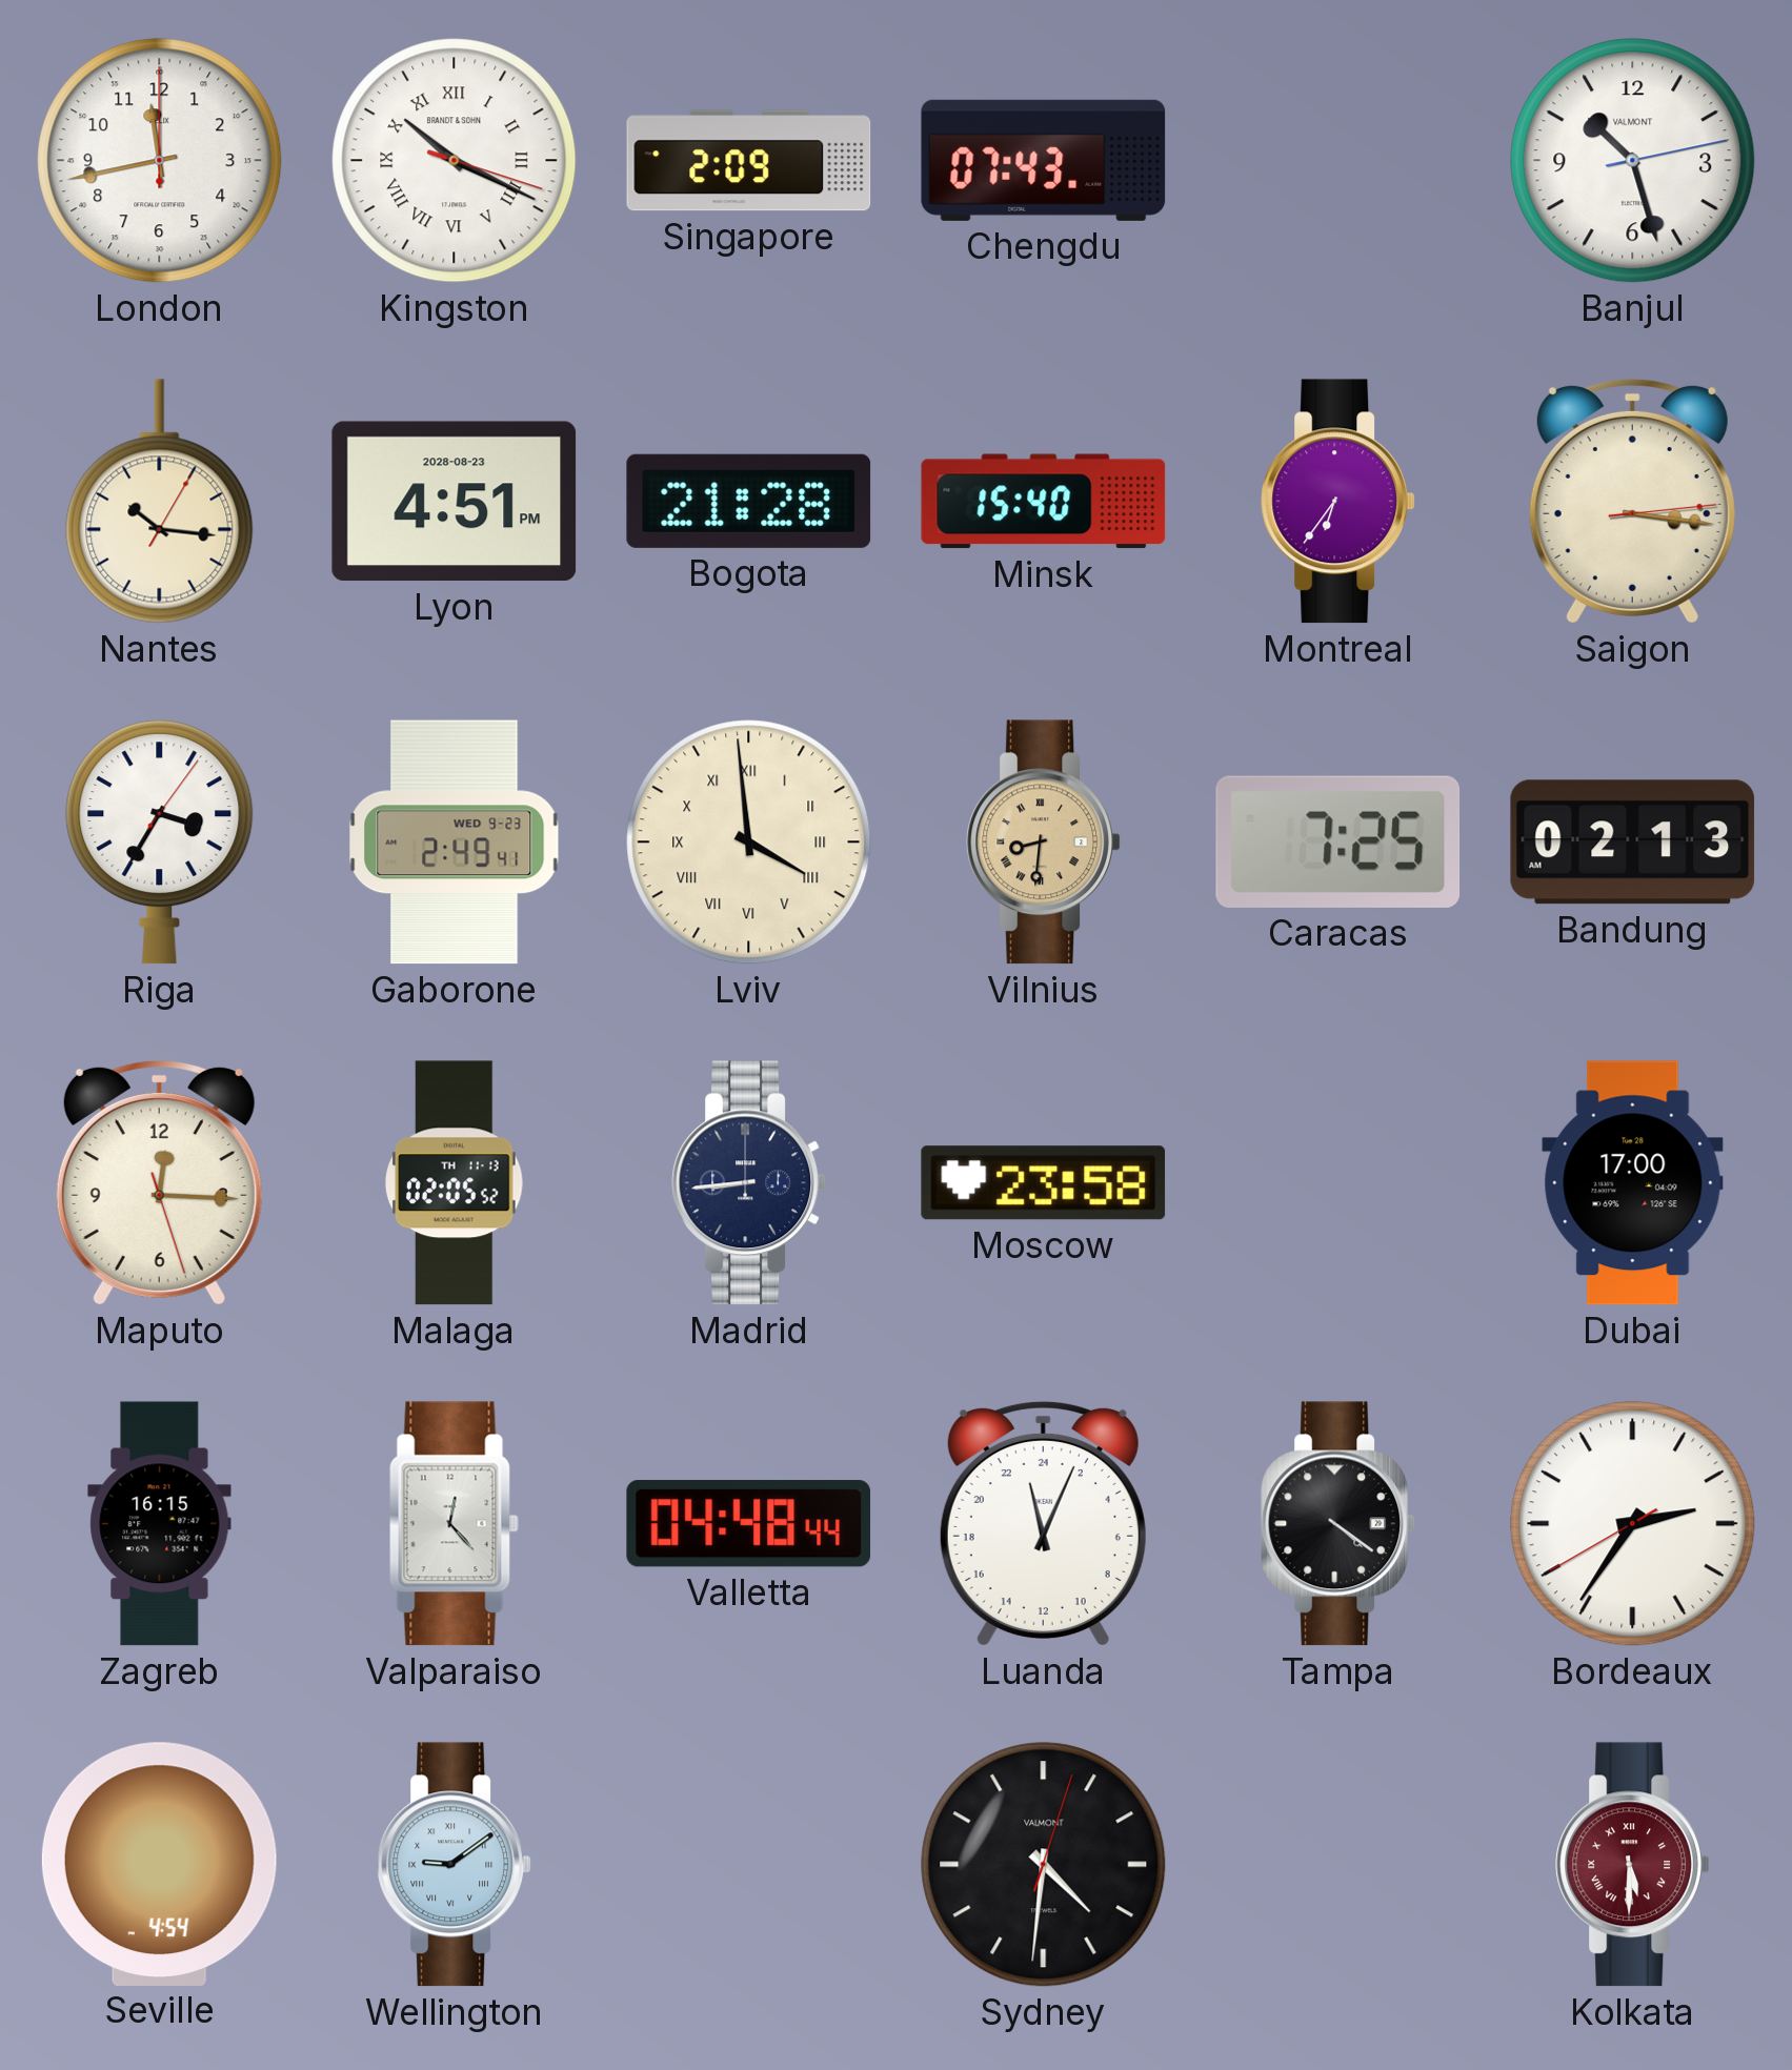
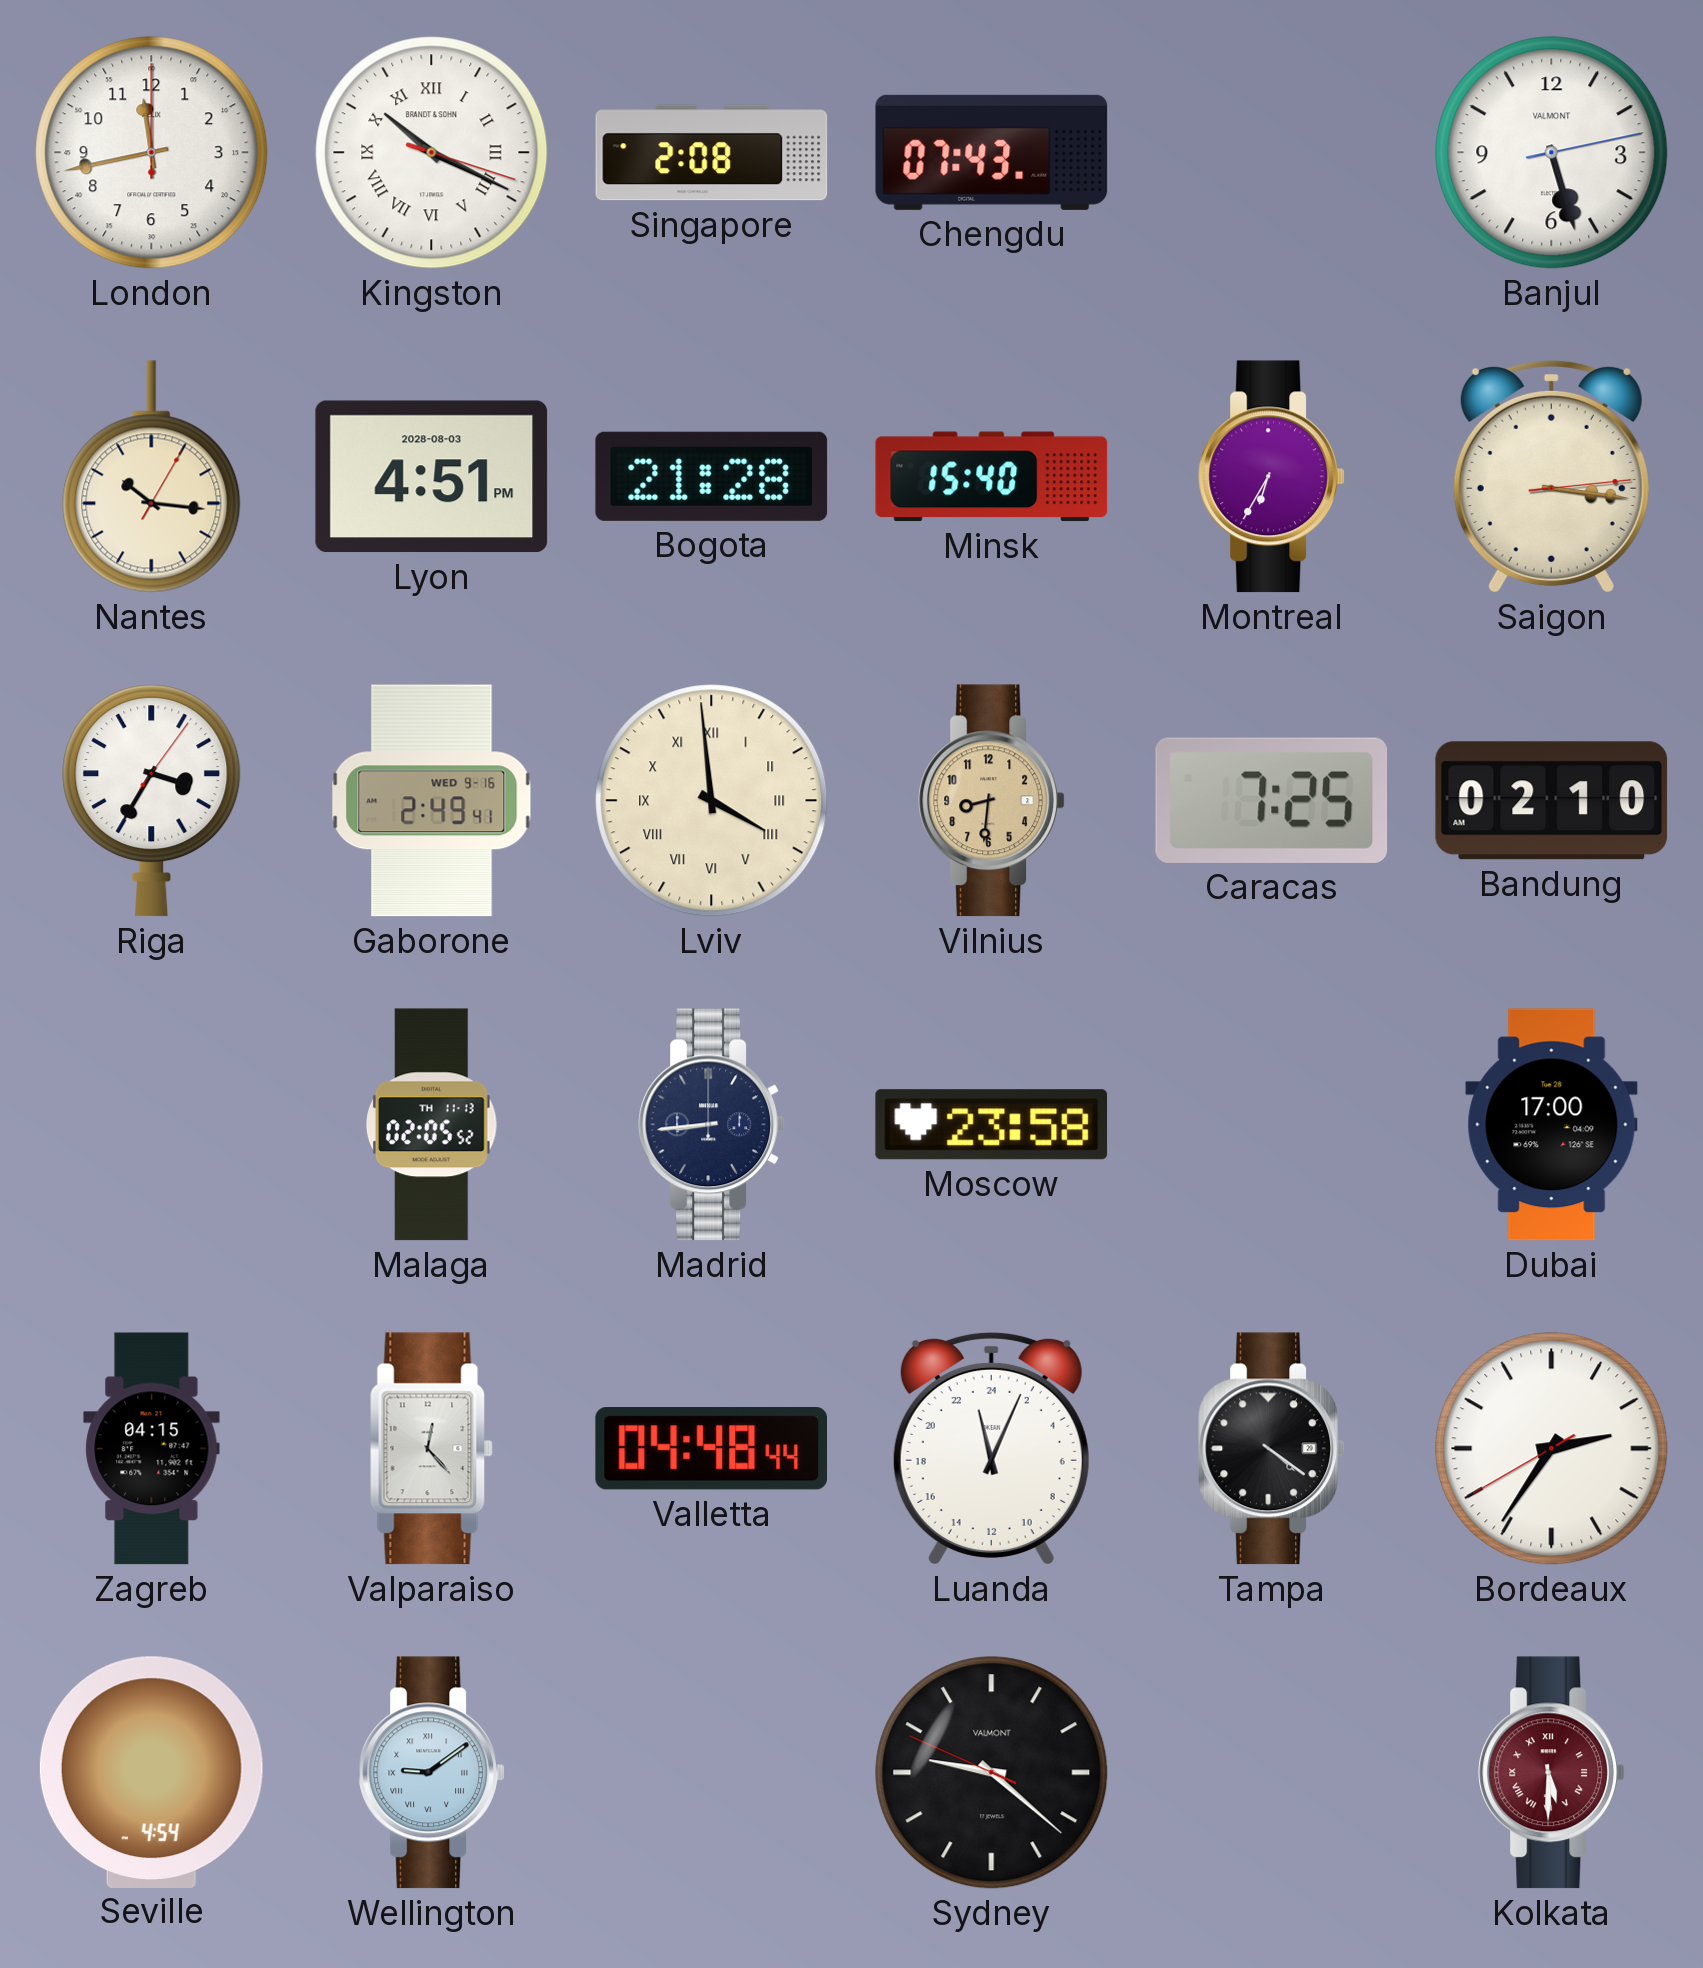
Singapore: 2:09 -> 2:08 (712, 153)
Banjul: 10:27 -> 5:27 (1552, 153)
Lyon date: 2028-08-23 -> 2028-08-03 (432, 477)
Montreal: 6:36 -> 6:35 (1271, 477)
Gaborone date: WED 9-23 -> WED 9-16 (432, 801)
Vilnius numerals: Roman -> Arabic (991, 801)
Bandung: 02:13 -> 02:10 (1552, 801)
Maputo: 12:15 -> none (159, 1182)
Zagreb: 16:15 -> 04:15 (152, 1449)
Sydney: 4:31 -> 9:21 (992, 1773)
